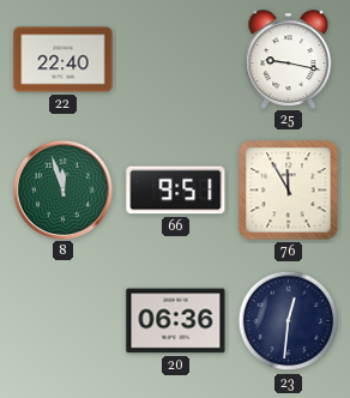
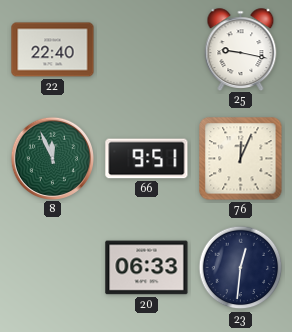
8: 11:57 -> 11:56 (52, 158)
76: 11:55 -> 12:04 (241, 159)
20: 06:36 -> 06:33 (147, 268)
